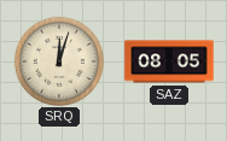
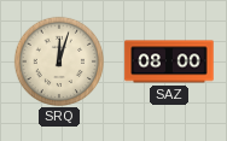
SAZ: 08:05 -> 08:00 (169, 61)
